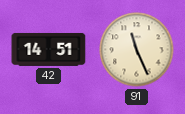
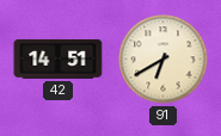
91: 11:26 -> 6:40 (164, 60)
